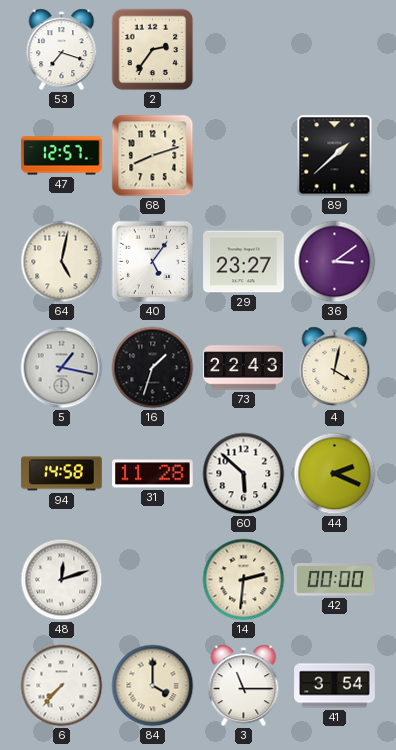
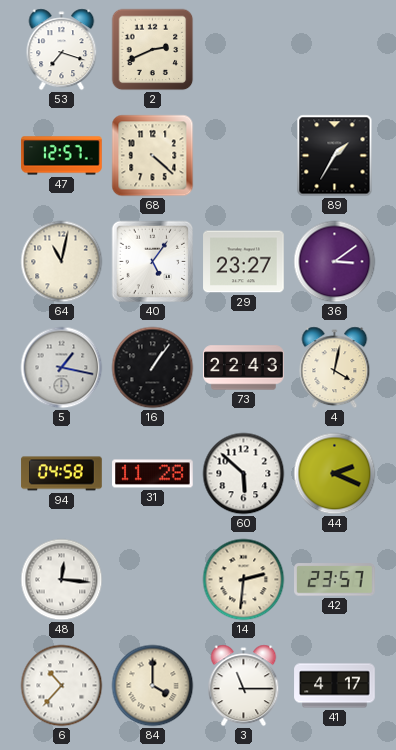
2: 2:36 -> 2:41 (153, 50)
68: 8:12 -> 4:22 (153, 156)
89: 1:38 -> 1:35 (335, 156)
64: 5:02 -> 11:02 (62, 262)
16: 1:33 -> 1:06 (153, 368)
94: 14:58 -> 04:58 (62, 474)
48: 12:12 -> 12:16 (62, 580)
42: 00:00 -> 23:57 (335, 580)
6: 7:37 -> 10:37 (62, 686)
41: 3:54 -> 4:17 (335, 686)
